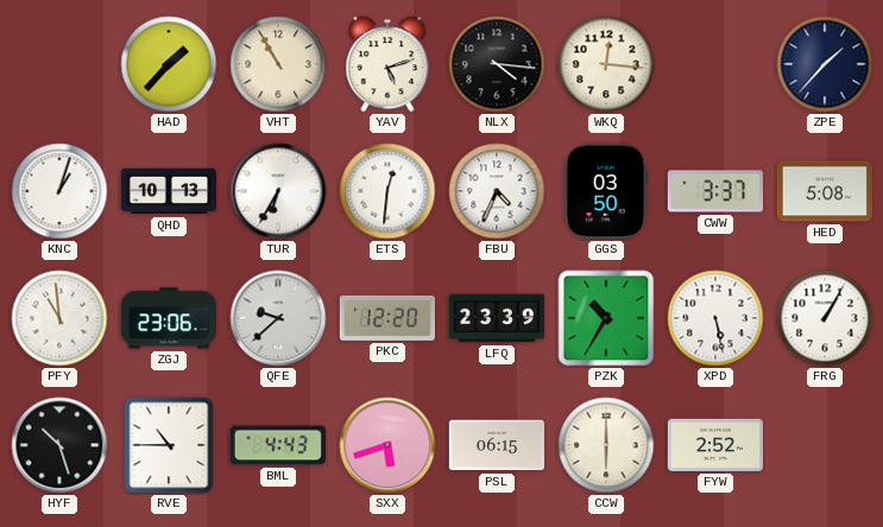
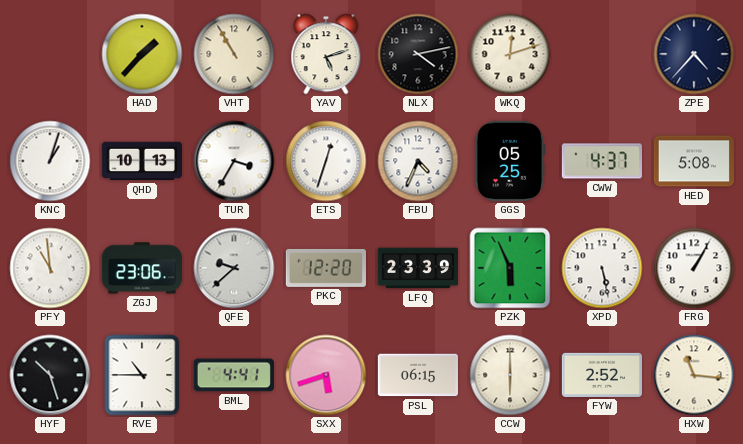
NLX: 4:16 -> 4:13 (418, 54)
WKQ: 12:16 -> 12:12 (510, 54)
ZPE: 1:37 -> 4:37 (694, 54)
TUR: 6:35 -> 3:35 (234, 161)
ETS: 12:31 -> 12:33 (326, 161)
GGS: 03:50 -> 05:25 (510, 161)
CWW: 3:37 -> 4:37 (602, 161)
PZK: 10:35 -> 5:56 (510, 268)
BML: 4:43 -> 4:41 (234, 375)
HXW: none -> 11:16 (694, 375)
